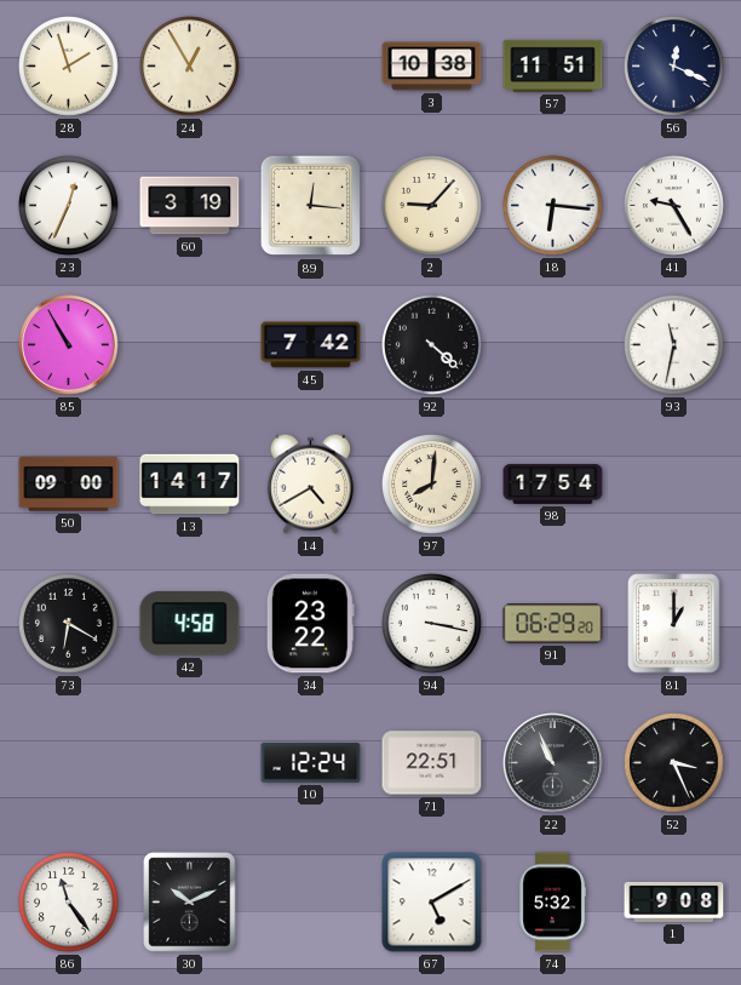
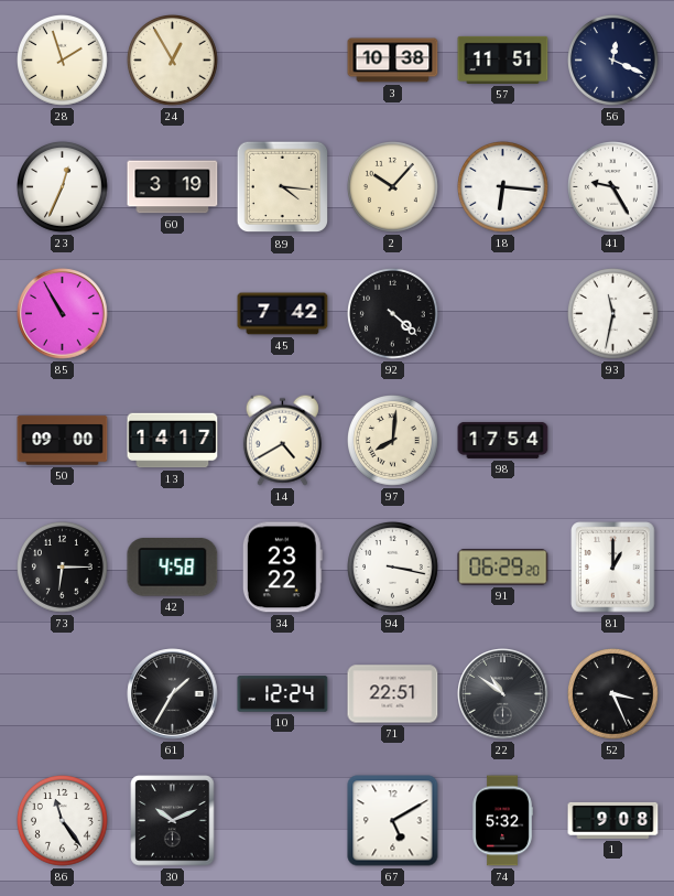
89: 12:16 -> 4:16 (283, 187)
2: 9:07 -> 10:07 (393, 187)
73: 6:20 -> 6:15 (63, 568)
61: none -> 1:35 (173, 694)
22: 10:56 -> 10:51 (503, 694)
